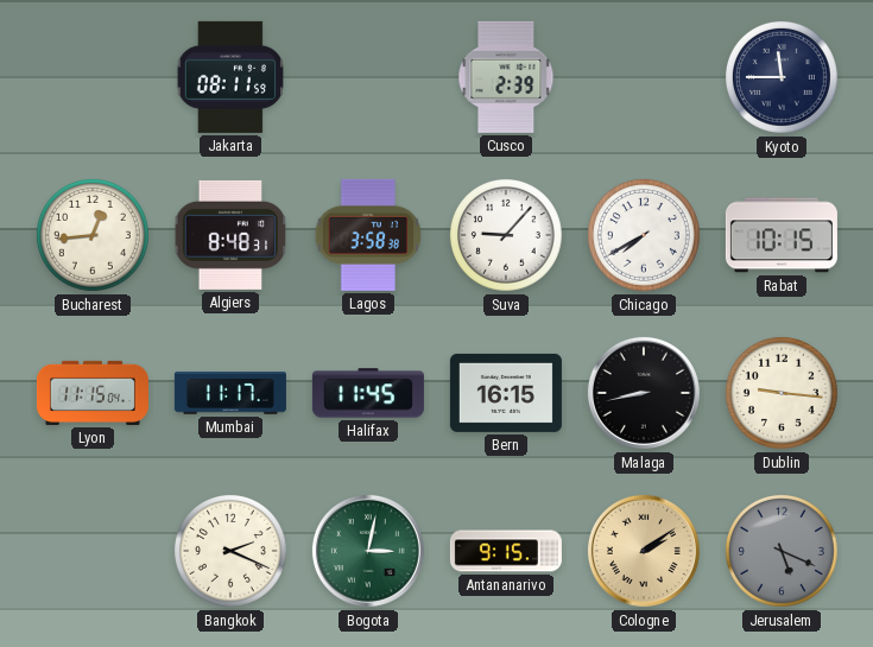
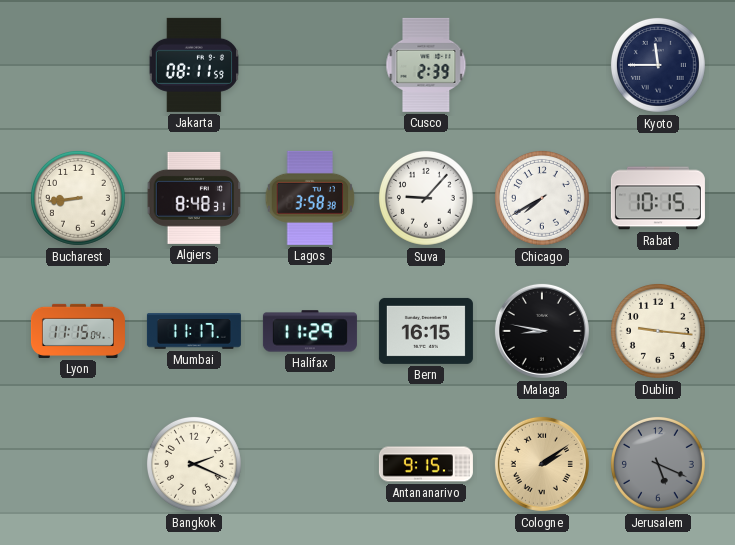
Bucharest: 12:44 -> 8:44 (78, 198)
Halifax: 11:45 -> 11:29 (310, 331)
Malaga: 8:43 -> 8:47 (542, 331)
Bogota: 3:02 -> none (368, 551)
